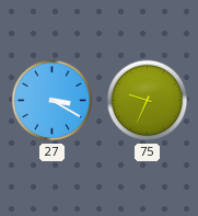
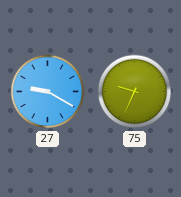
27: 3:20 -> 9:20 (48, 92)
